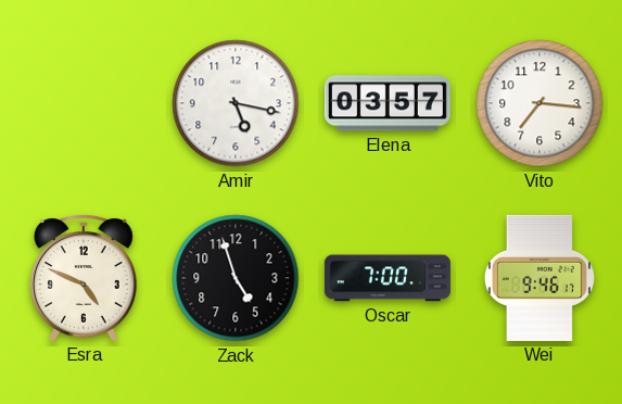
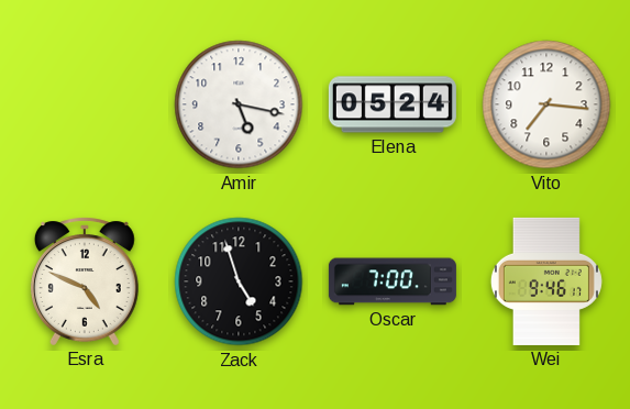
Elena: 03:57 -> 05:24 (393, 104)
